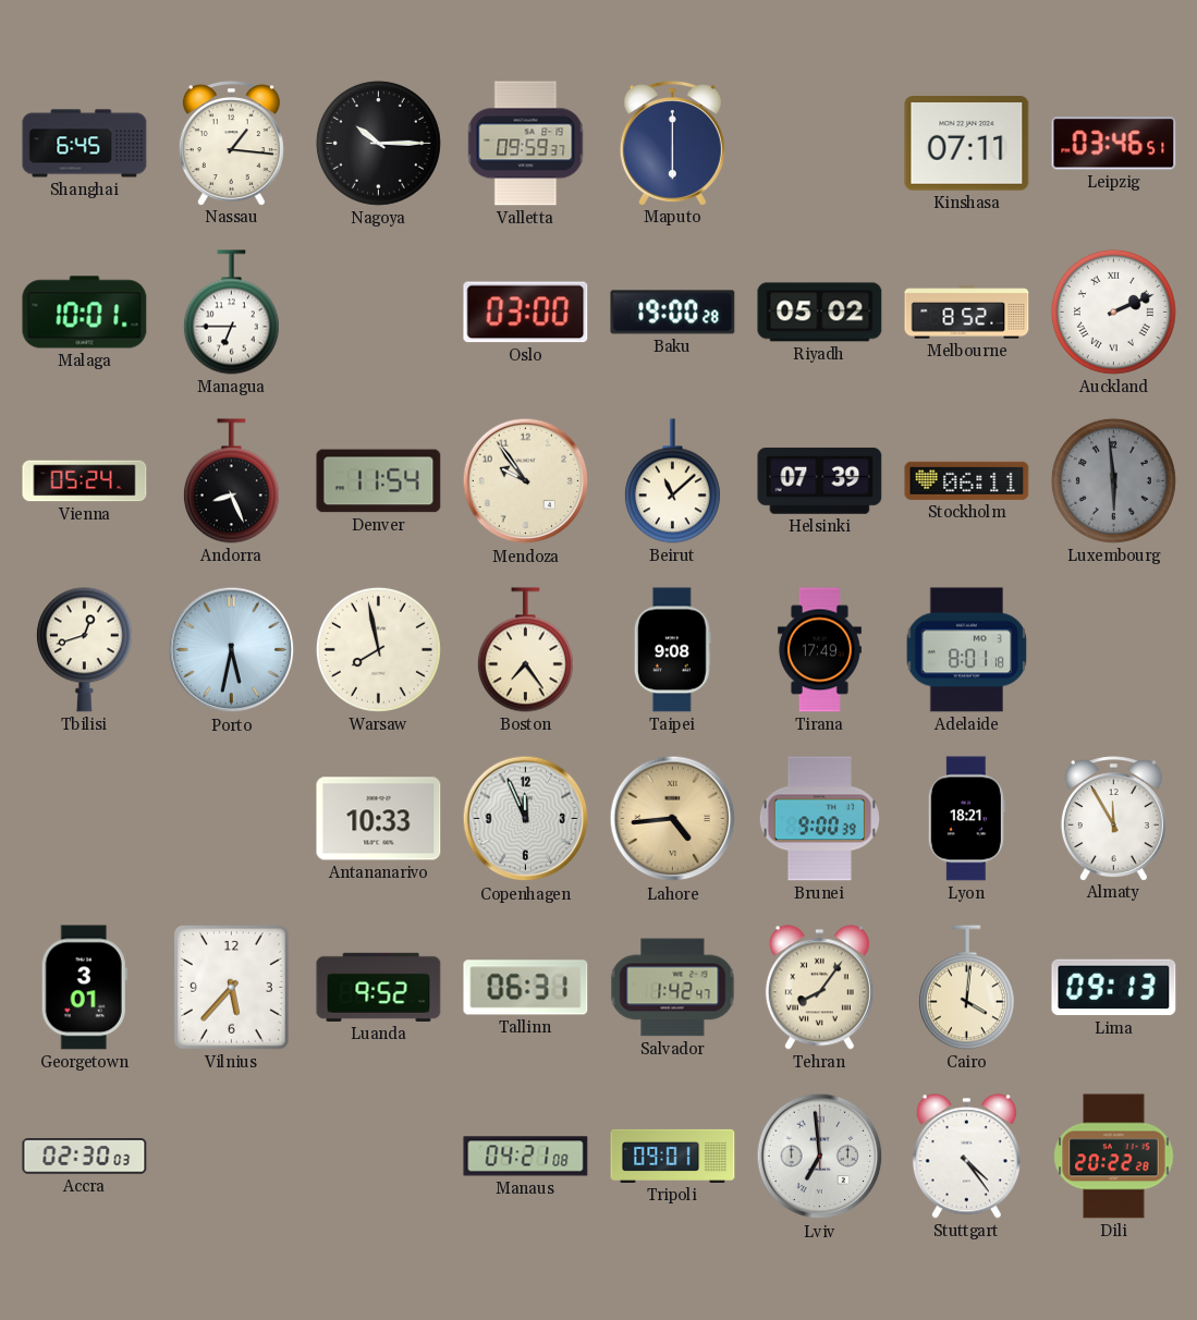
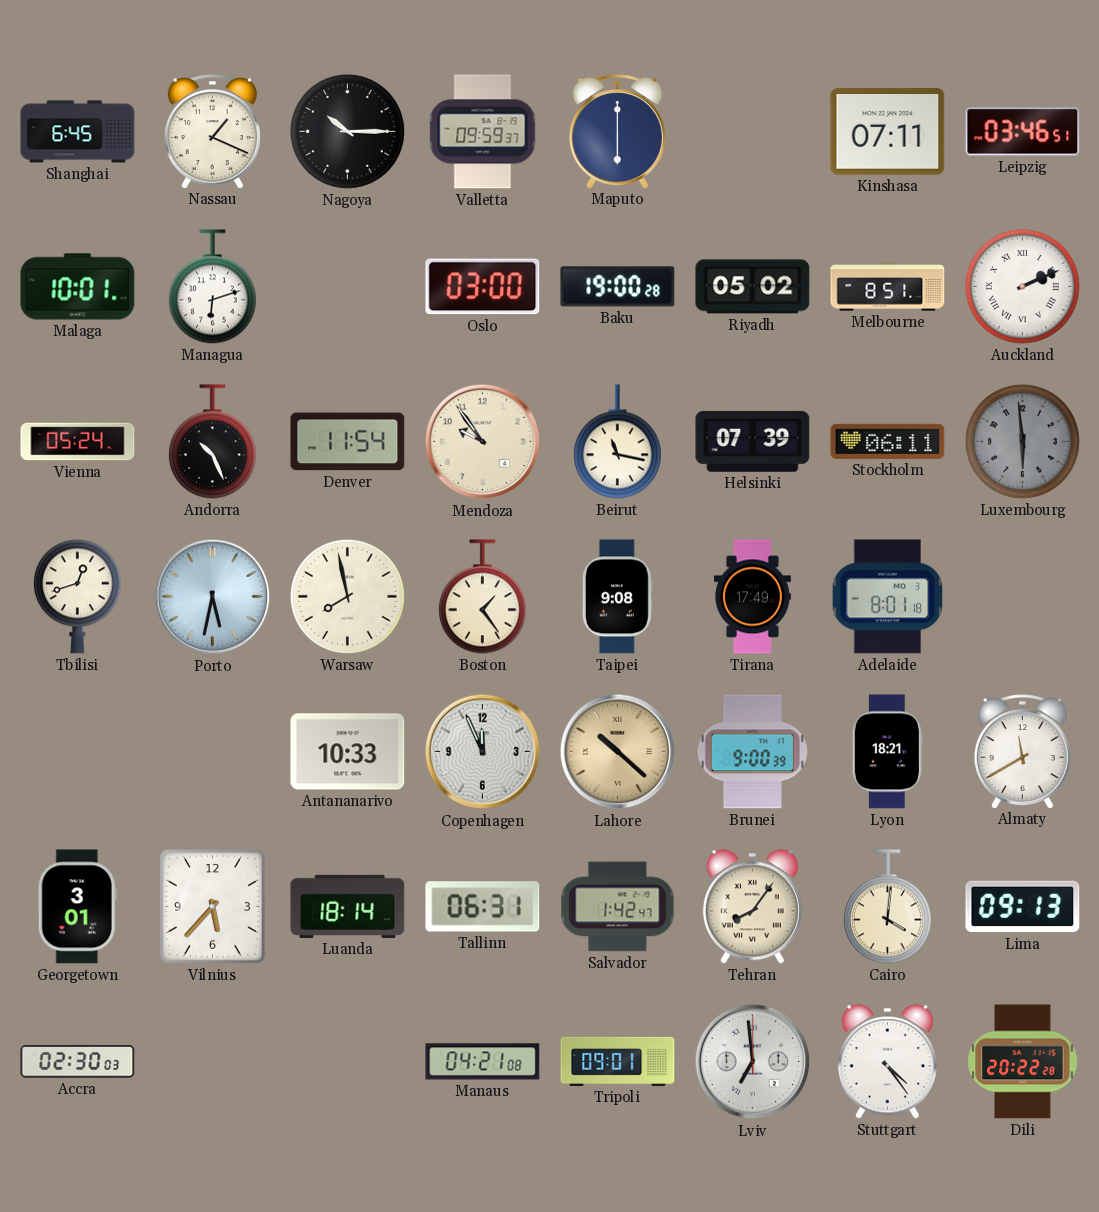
Nassau: 1:16 -> 1:19 (212, 131)
Managua: 6:45 -> 6:12 (212, 287)
Melbourne: 8:52 -> 8:51 (888, 287)
Andorra: 8:26 -> 10:26 (212, 442)
Beirut: 11:08 -> 11:17 (617, 442)
Boston: 7:24 -> 1:24 (482, 597)
Lahore: 4:44 -> 10:22 (618, 752)
Almaty: 11:55 -> 11:40 (1022, 751)
Luanda: 9:52 -> 18:14 (348, 906)
